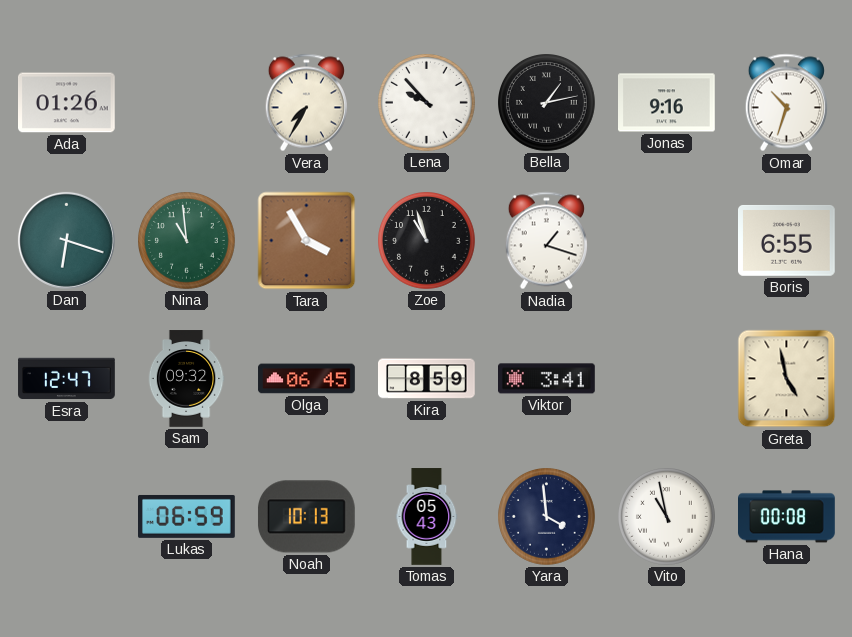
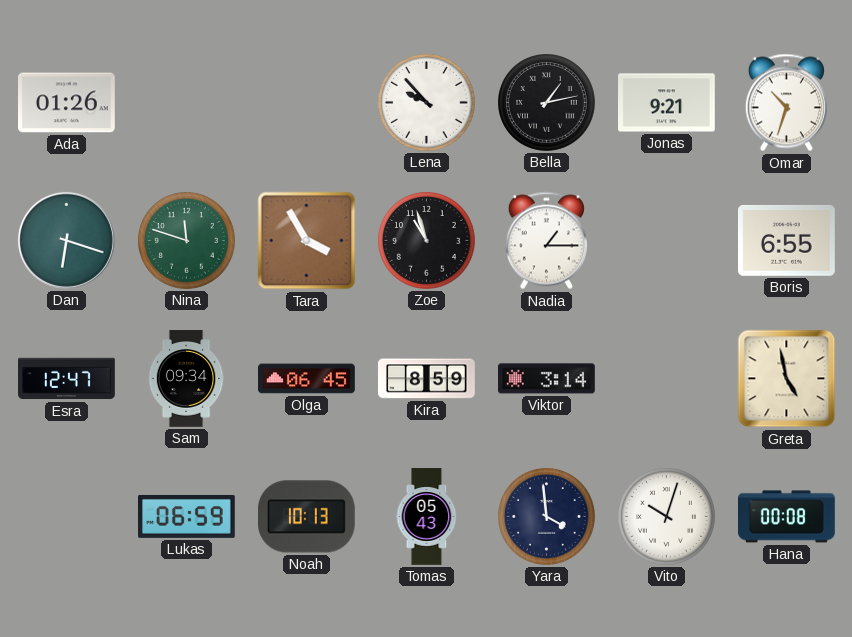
Vera: 7:35 -> none (306, 103)
Jonas: 9:16 -> 9:21 (667, 103)
Nina: 10:59 -> 11:48 (187, 241)
Nadia: 1:18 -> 1:15 (546, 241)
Sam: 09:32 -> 09:34 (186, 379)
Viktor: 3:41 -> 3:14 (547, 379)
Vito: 10:58 -> 10:03 (667, 517)
